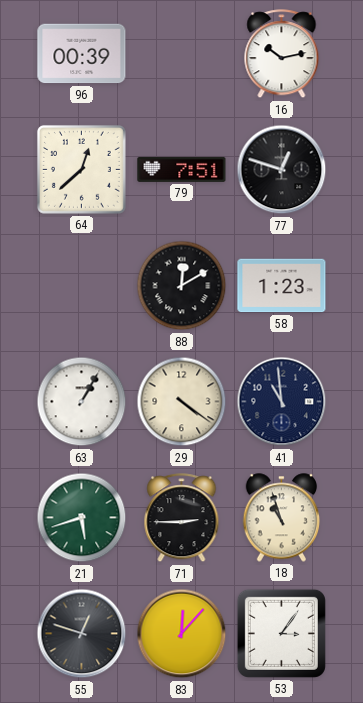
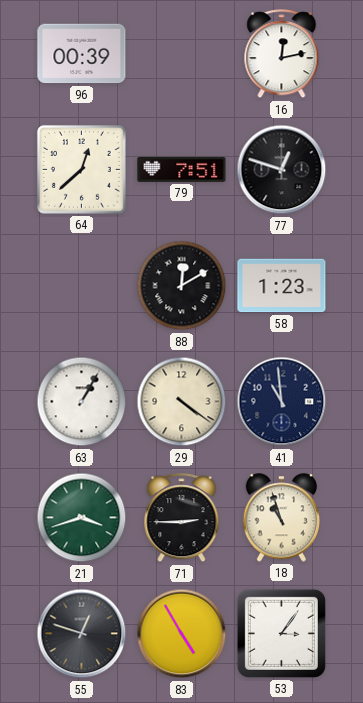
16: 10:13 -> 12:13 (282, 54)
21: 5:42 -> 3:42 (82, 518)
83: 12:07 -> 4:55 (182, 634)
